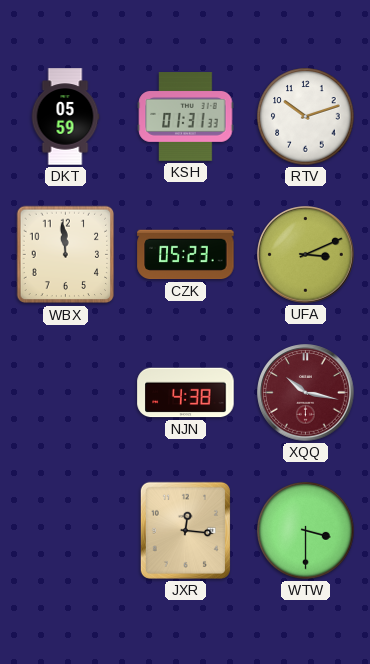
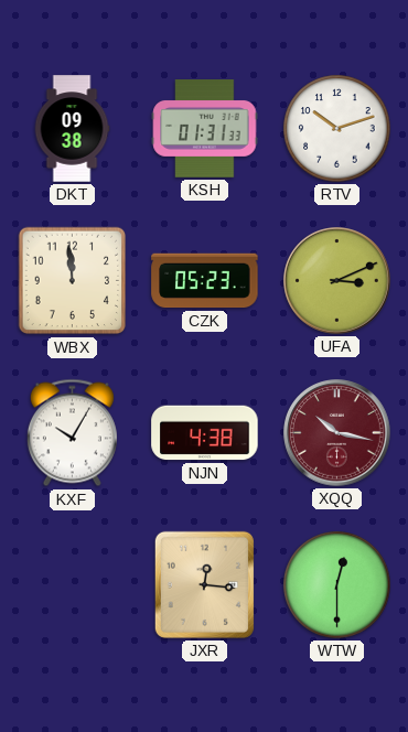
DKT: 05:59 -> 09:38 (72, 129)
KXF: none -> 10:05 (72, 433)
WTW: 3:30 -> 12:30 (337, 585)
